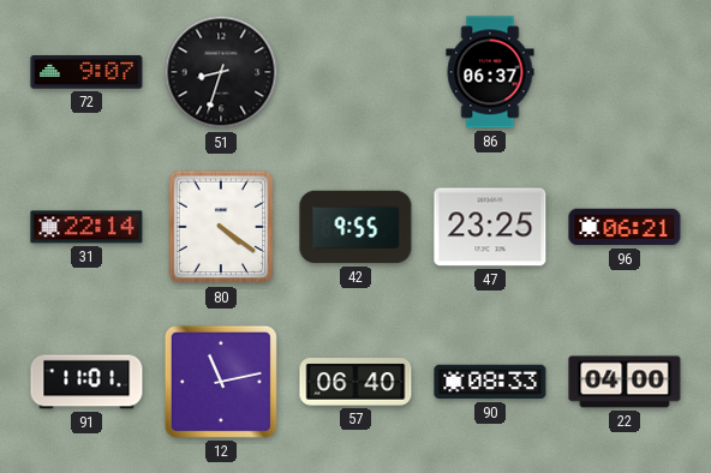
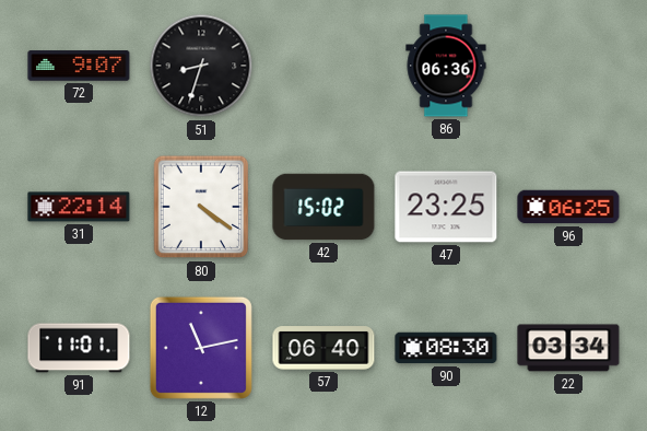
86: 06:37 -> 06:36 (446, 66)
42: 9:55 -> 15:02 (323, 207)
96: 06:21 -> 06:25 (568, 207)
90: 08:33 -> 08:30 (446, 348)
22: 04:00 -> 03:34 (568, 348)
